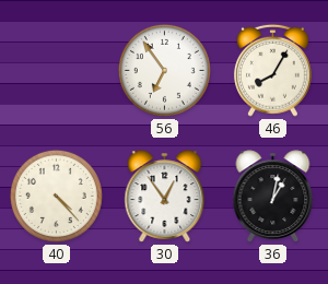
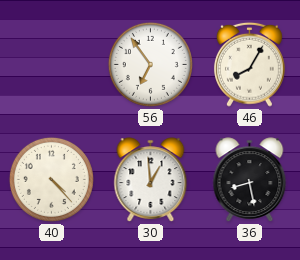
30: 12:54 -> 12:59 (151, 180)
36: 1:02 -> 8:28 (250, 180)
